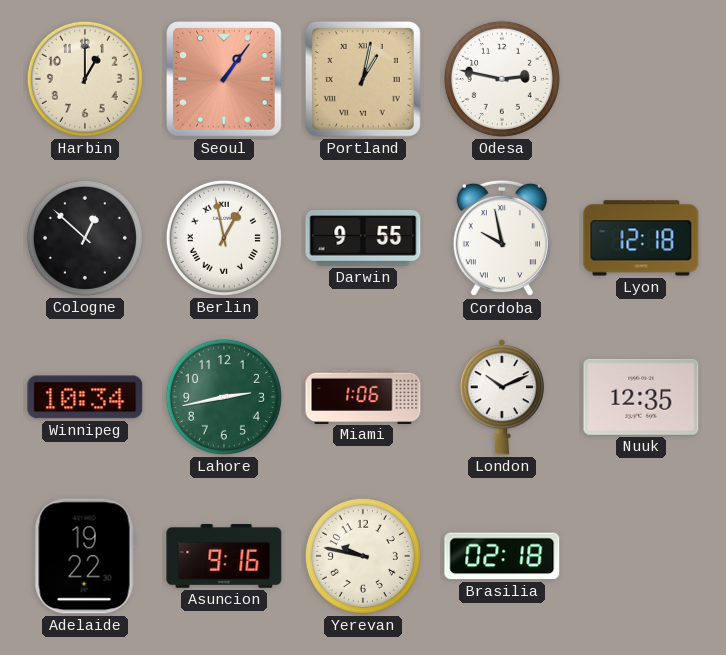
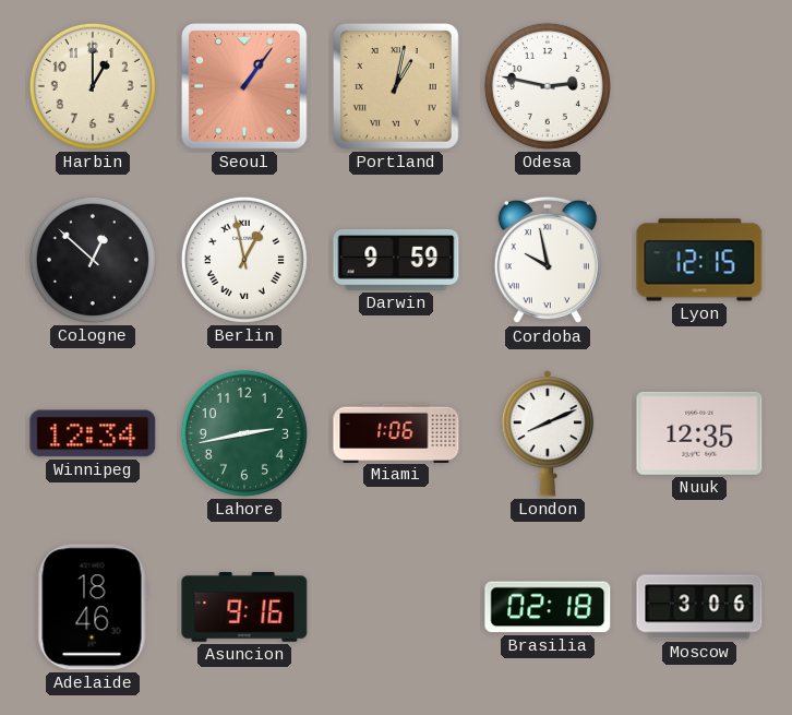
Darwin: 9:55 -> 9:59 (396, 261)
Lyon: 12:18 -> 12:15 (699, 260)
Winnipeg: 10:34 -> 12:34 (93, 433)
London: 10:11 -> 8:11 (548, 433)
Adelaide: 19:22 -> 18:46 (93, 607)
Yerevan: 9:47 -> none (363, 556)
Moscow: none -> 3:06 (699, 607)
